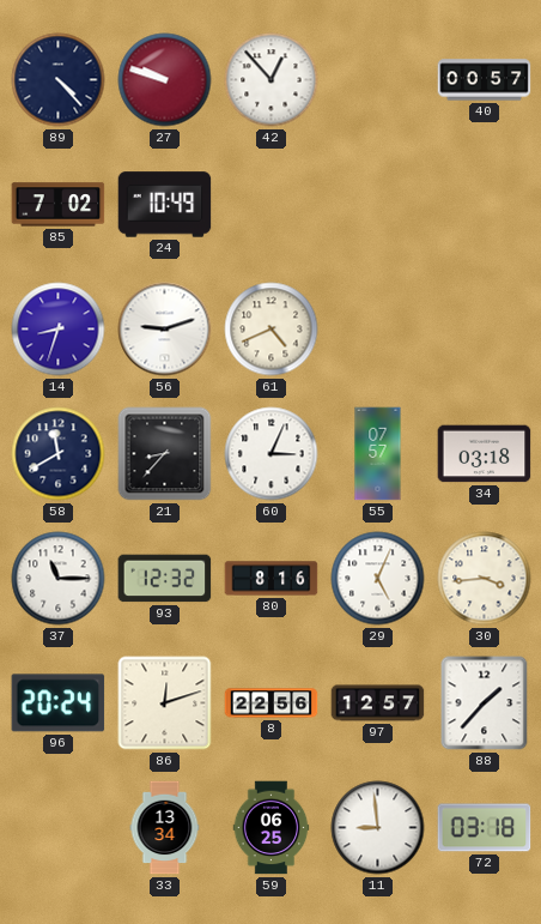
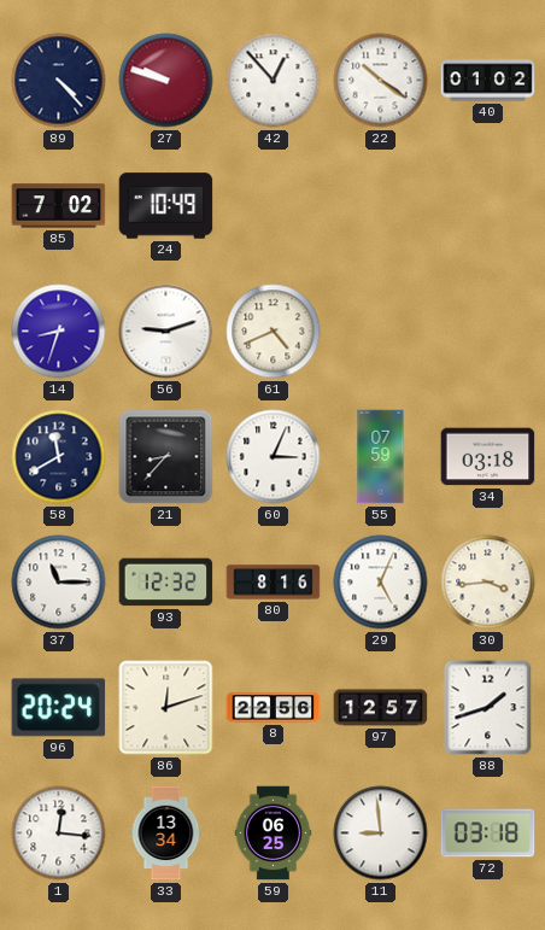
22: none -> 10:21 (381, 81)
40: 00:57 -> 01:02 (488, 81)
55: 07:57 -> 07:59 (381, 457)
88: 1:37 -> 1:42 (488, 708)
1: none -> 12:16 (59, 834)
